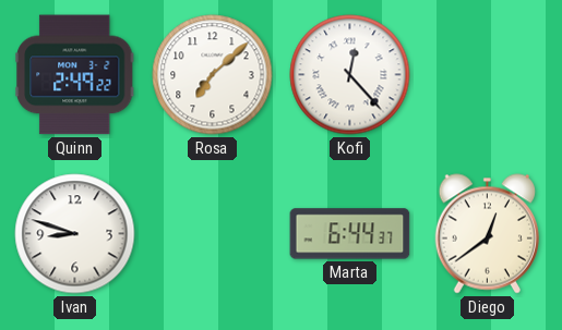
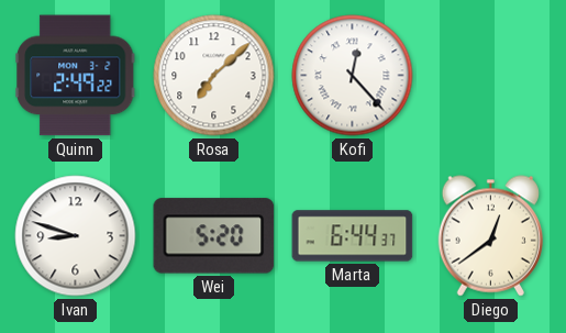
Wei: none -> 5:20 (214, 236)
